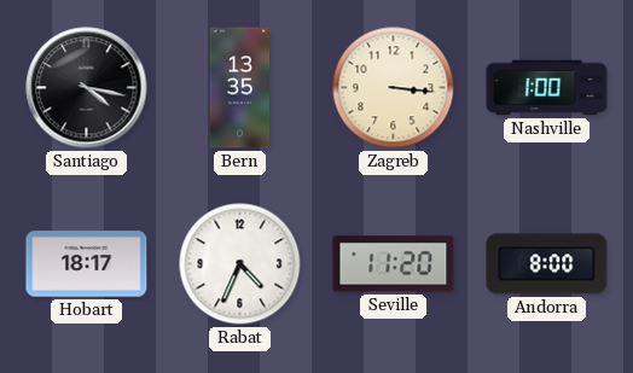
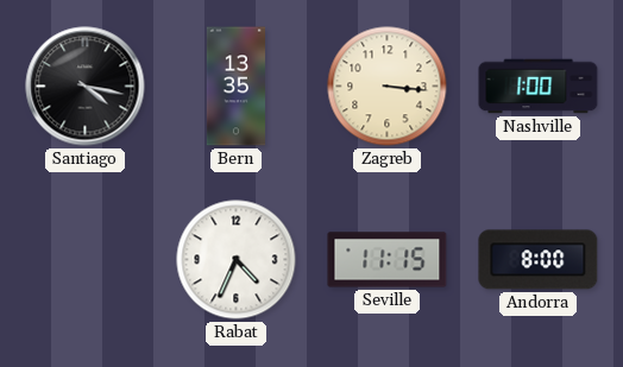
Hobart: 18:17 -> none (87, 264)
Seville: 11:20 -> 11:15 (388, 260)
